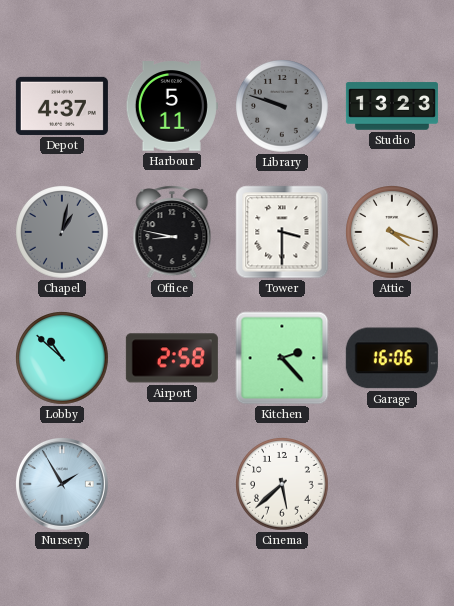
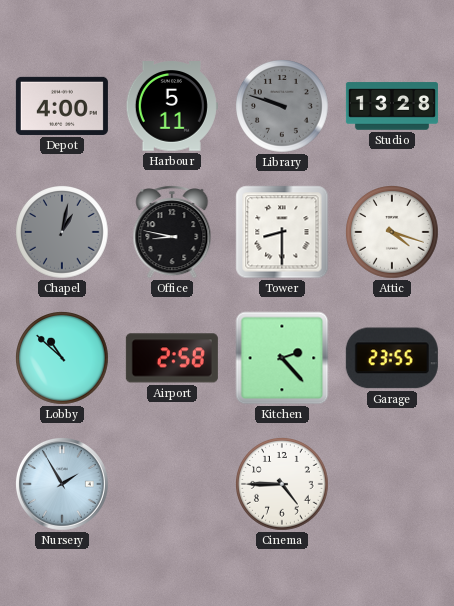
Depot: 4:37 -> 4:00 (62, 106)
Studio: 13:23 -> 13:28 (392, 106)
Tower: 3:30 -> 8:30 (282, 232)
Garage: 16:06 -> 23:55 (392, 358)
Cinema: 5:38 -> 4:45 (282, 484)
